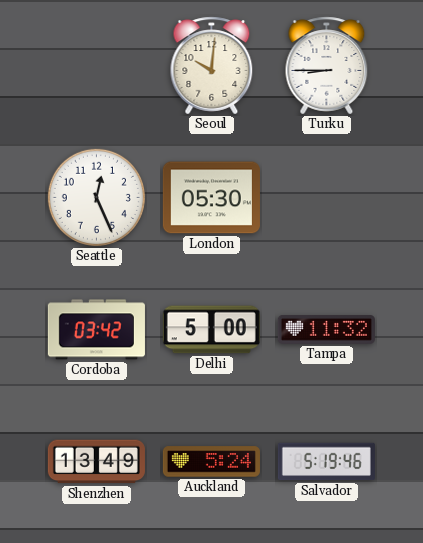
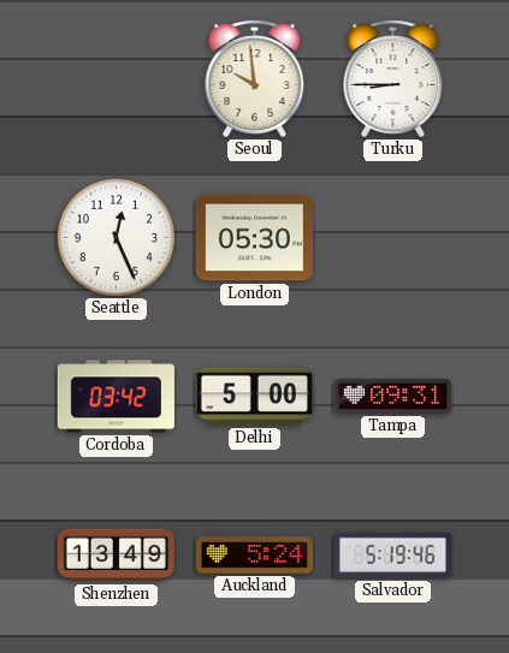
Seoul: 10:01 -> 9:59 (255, 79)
Tampa: 11:32 -> 09:31 (392, 397)
